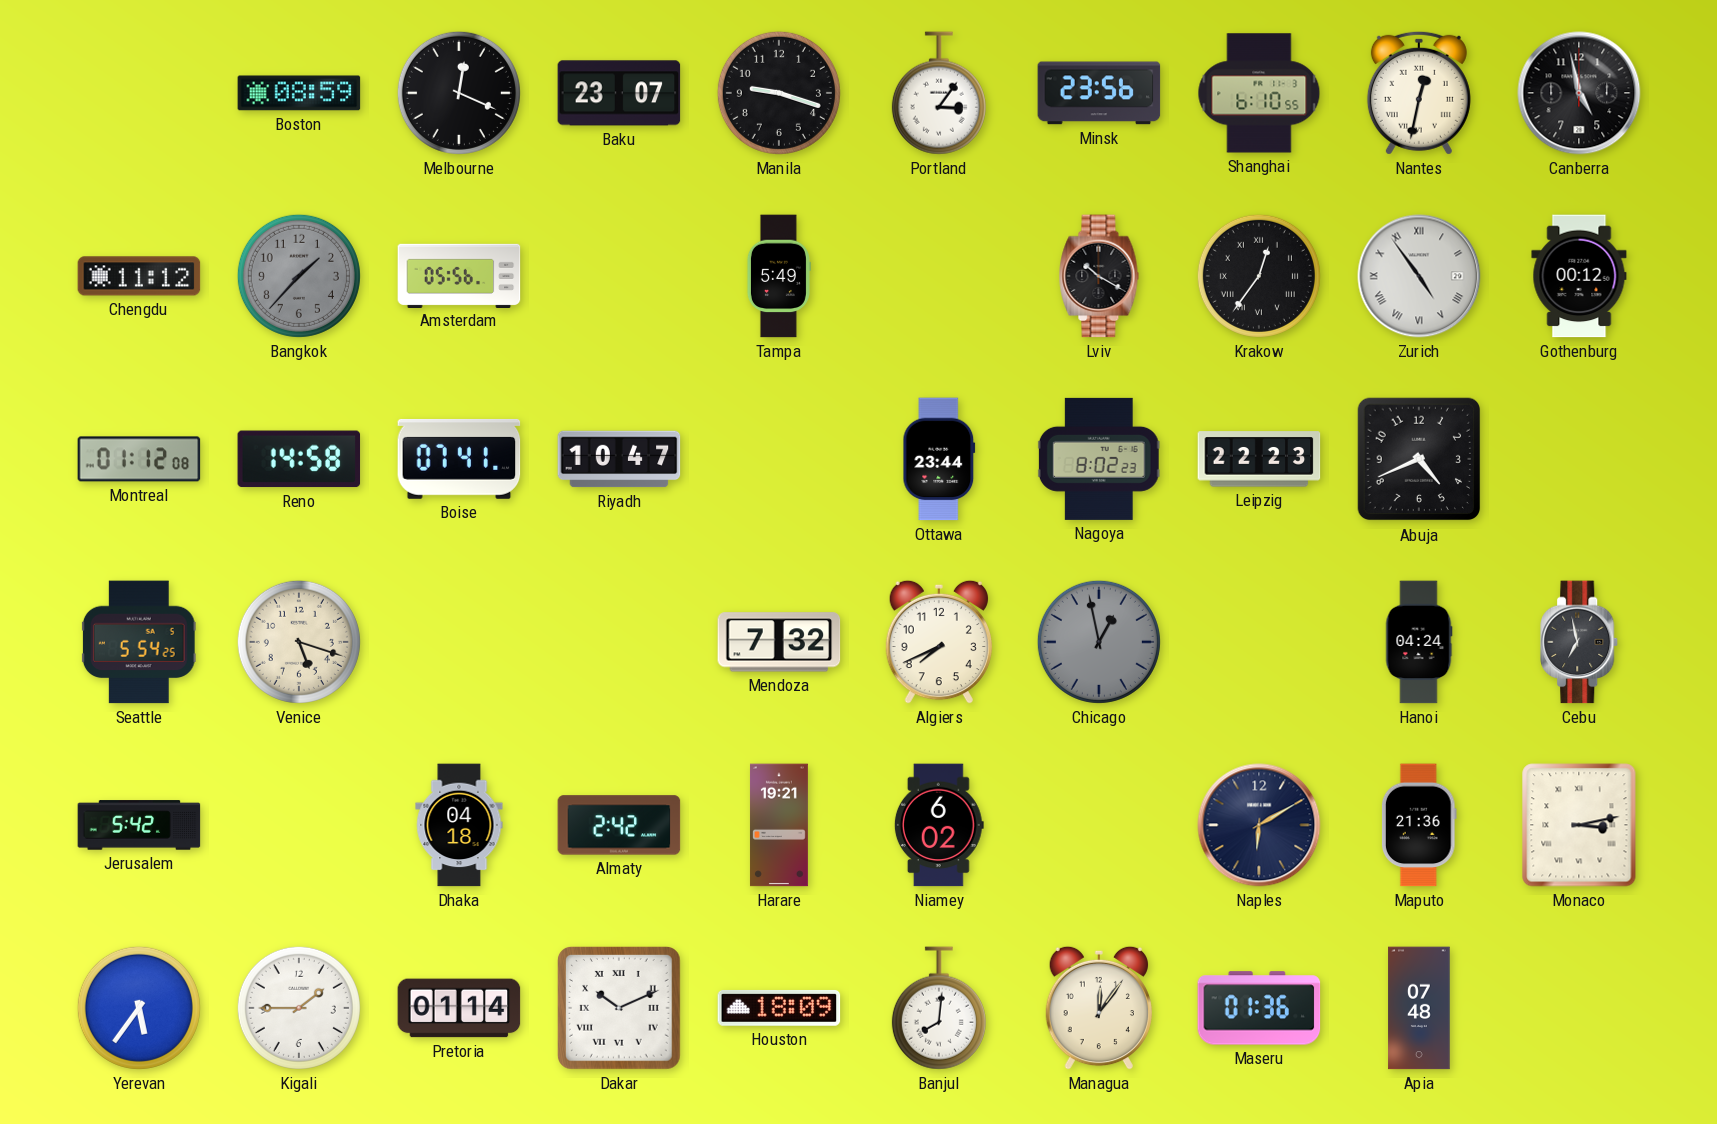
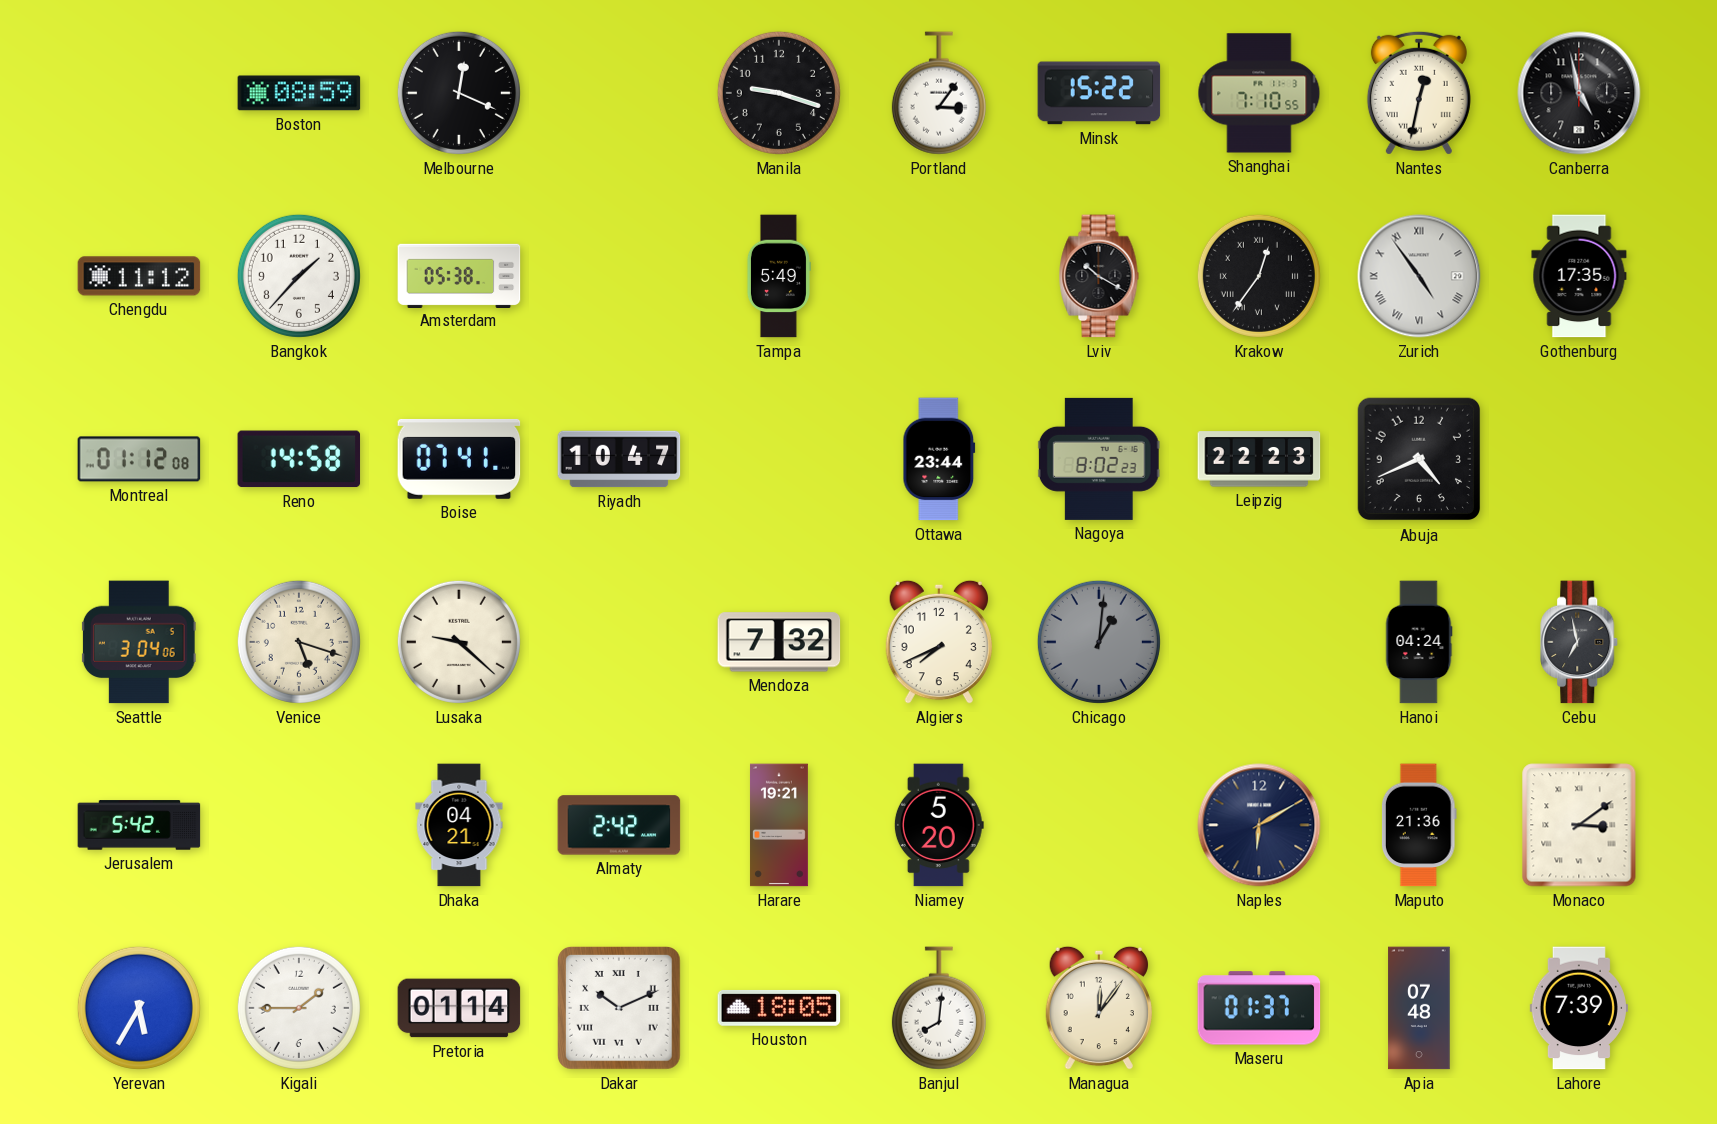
Baku: 23:07 -> none (619, 93)
Minsk: 23:56 -> 15:22 (1099, 93)
Shanghai: 6:10 -> 7:10 (1259, 93)
Bangkok dial: grey -> white (299, 276)
Amsterdam: 05:56 -> 05:38 (459, 275)
Gothenburg: 00:12 -> 17:35 (1579, 276)
Seattle: 5:54 -> 3:04 (139, 642)
Lusaka: none -> 9:22 (459, 642)
Chicago: 12:58 -> 1:01 (1099, 642)
Dhaka: 04:18 -> 04:21 (459, 825)
Niamey: 6:02 -> 5:20 (939, 825)
Monaco: 3:13 -> 3:09 (1579, 825)
Yerevan: 5:36 -> 5:35 (139, 1008)
Houston: 18:09 -> 18:05 (779, 1008)
Maseru: 01:36 -> 01:37 (1259, 1008)
Lahore: none -> 7:39 (1579, 1008)
